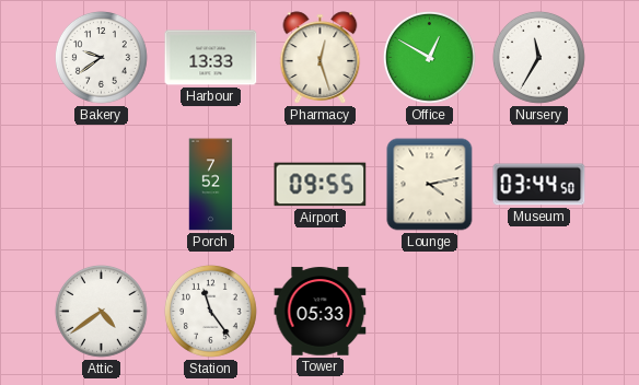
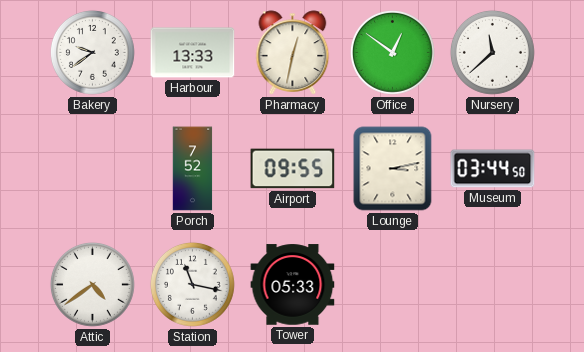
Pharmacy: 12:27 -> 12:32 (293, 53)
Office: 12:50 -> 12:51 (392, 52)
Nursery: 11:35 -> 11:38 (492, 52)
Lounge: 4:13 -> 3:13 (393, 169)
Station: 11:24 -> 11:17 (192, 284)
